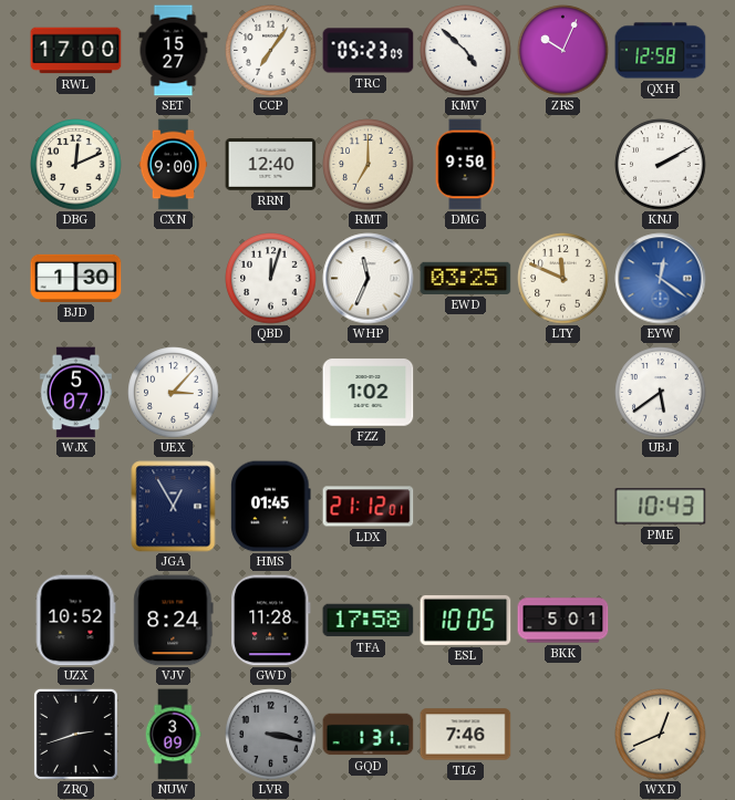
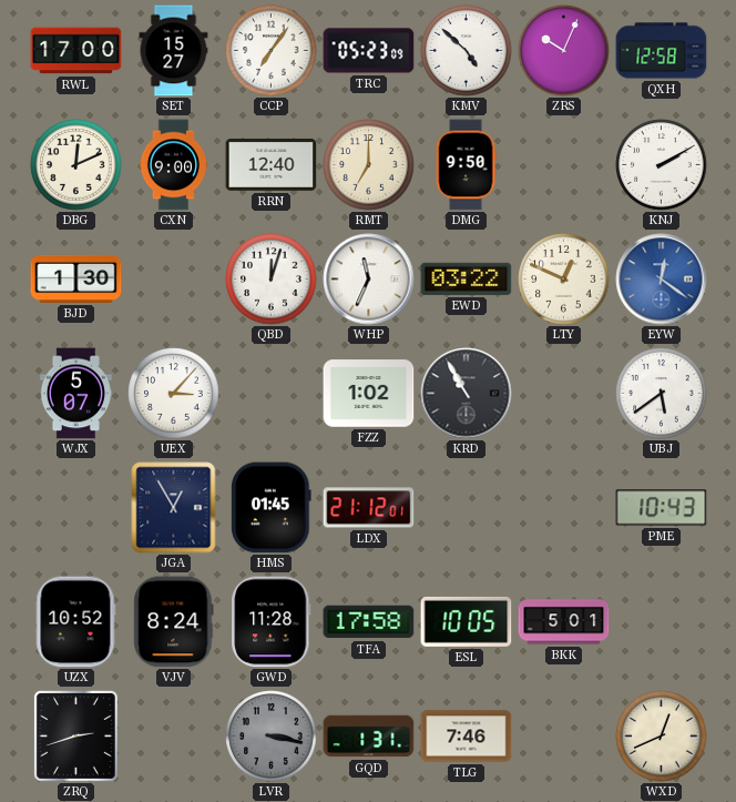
EWD: 03:25 -> 03:22 (467, 278)
LTY: 11:49 -> 12:49 (564, 280)
KRD: none -> 10:55 (467, 394)
NUW: 3:09 -> none (173, 735)
